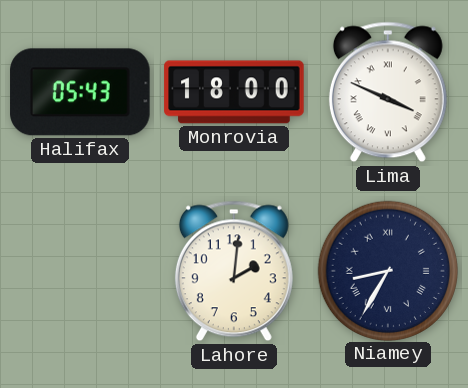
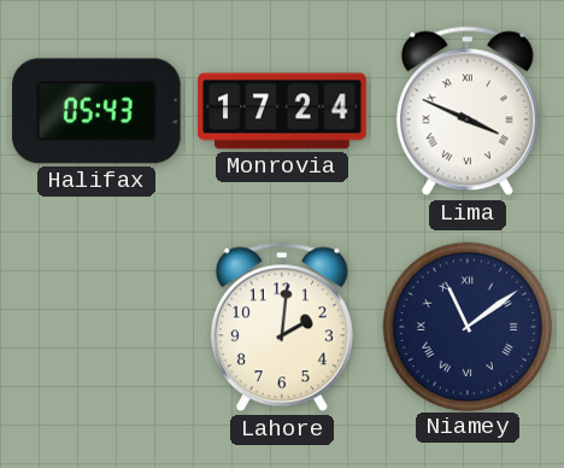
Monrovia: 18:00 -> 17:24 (282, 111)
Niamey: 8:35 -> 11:09 (466, 326)
